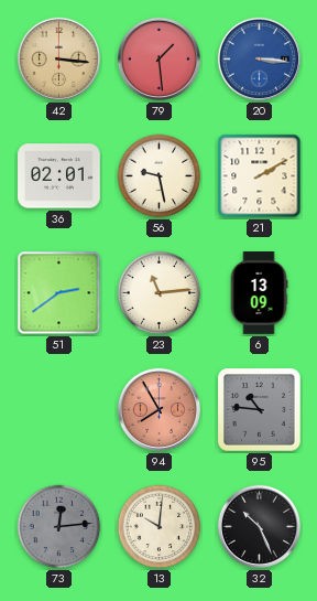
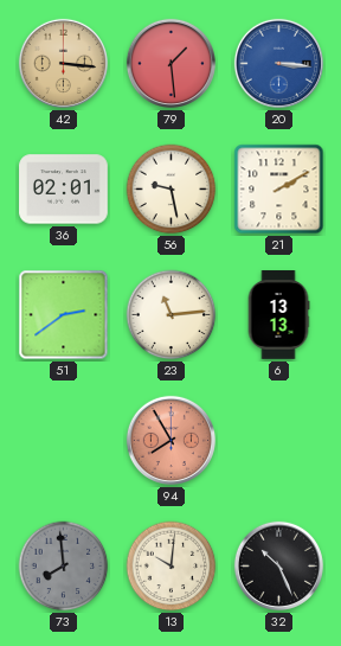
6: 13:09 -> 13:13 (278, 315)
95: 10:46 -> none (260, 410)
73: 12:14 -> 7:59 (64, 567)
